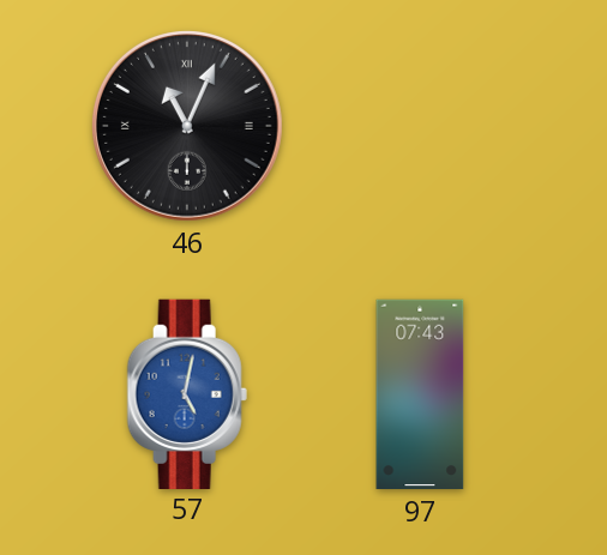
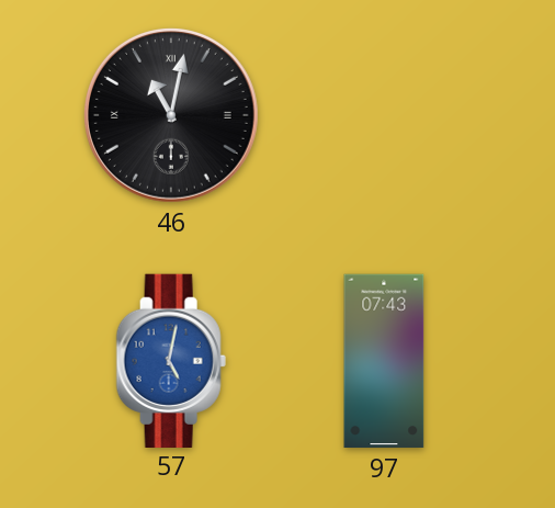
46: 11:04 -> 11:02 (171, 115)
